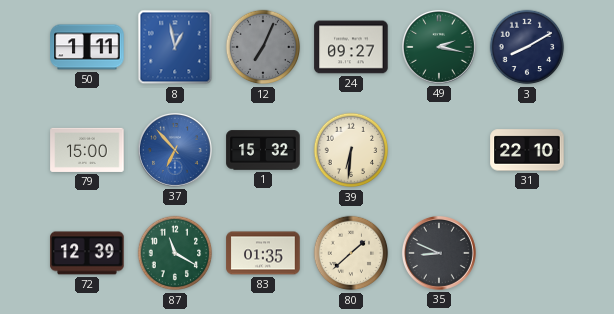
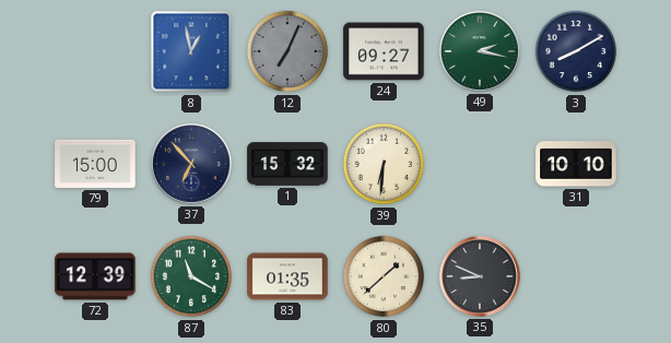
50: 1:11 -> none (87, 47)
37 dial: blue -> navy (191, 164)
31: 22:10 -> 10:10 (576, 164)
